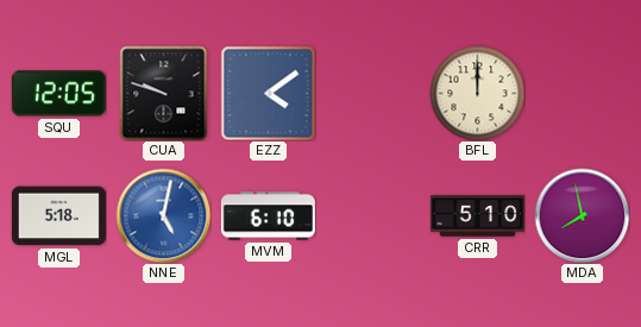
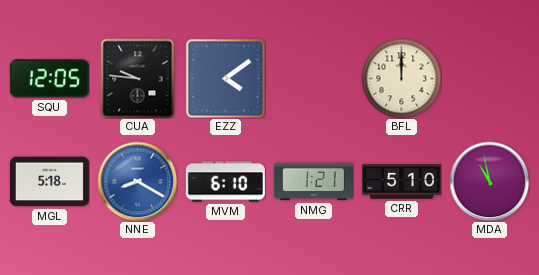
CUA: 9:48 -> 9:46 (138, 78)
NNE: 5:02 -> 8:20 (137, 181)
NMG: none -> 1:21 (313, 182)
MDA: 7:58 -> 10:58 (489, 181)
